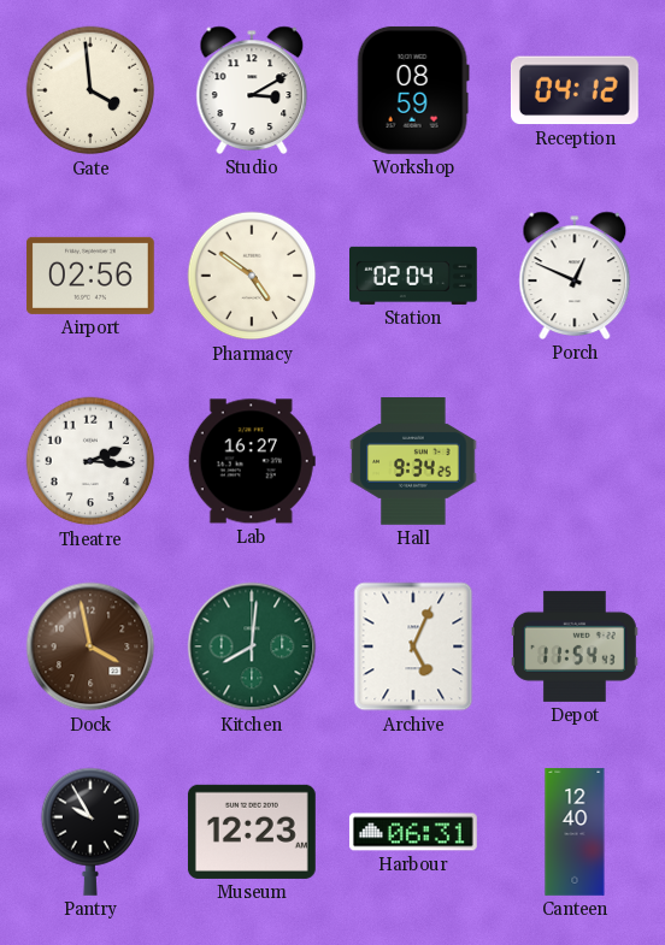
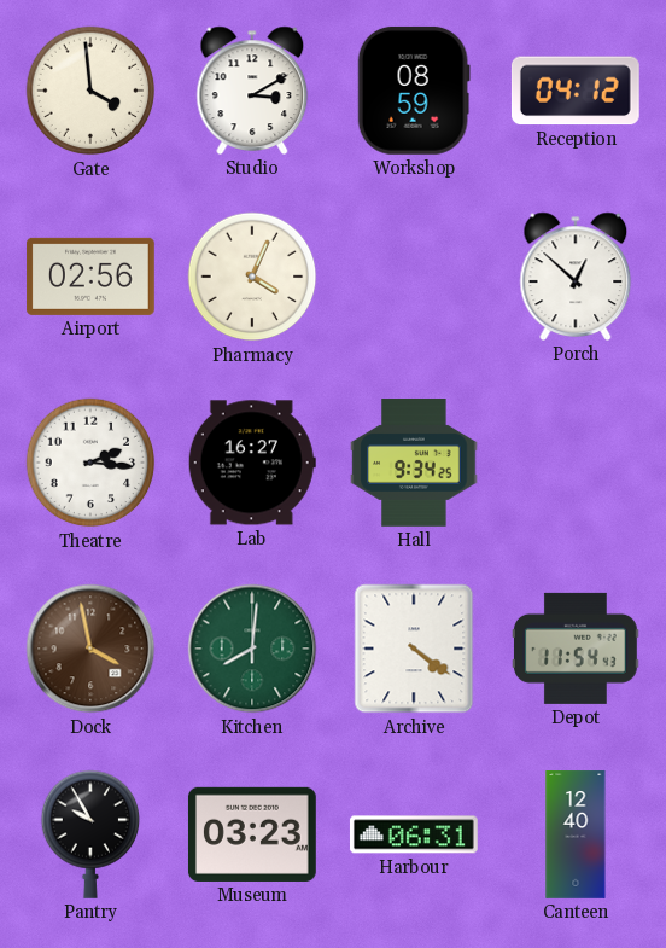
Pharmacy: 4:51 -> 4:04 (252, 277)
Station: 02:04 -> none (414, 276)
Porch: 12:49 -> 12:52 (576, 277)
Archive: 5:04 -> 4:21 (414, 649)
Museum: 12:23 -> 03:23 (252, 834)
